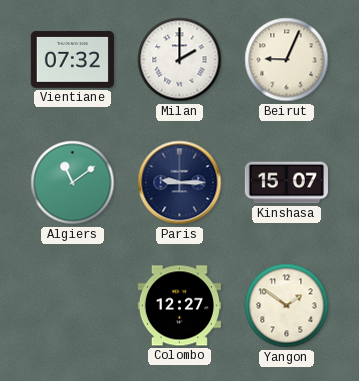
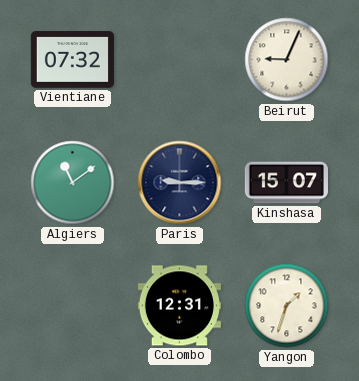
Milan: 2:00 -> none (180, 60)
Colombo: 12:27 -> 12:31 (179, 306)
Yangon: 1:51 -> 1:33 (287, 306)
